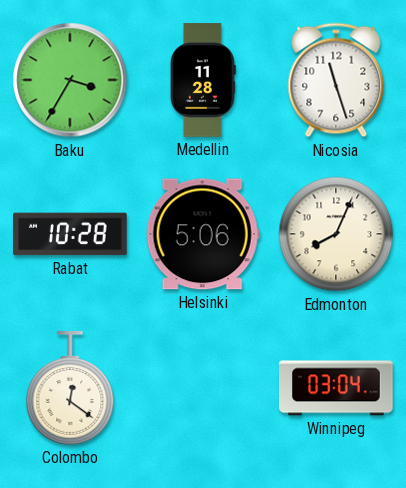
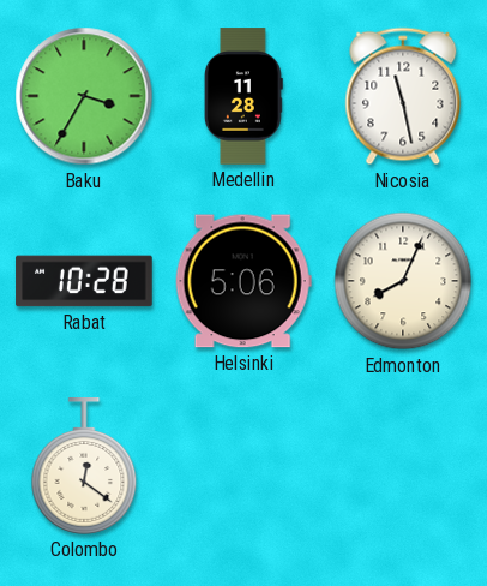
Nicosia: 11:27 -> 11:28 (403, 96)
Winnipeg: 03:04 -> none (336, 388)
